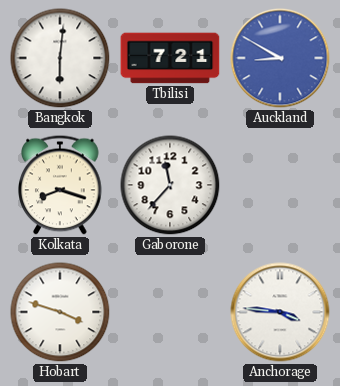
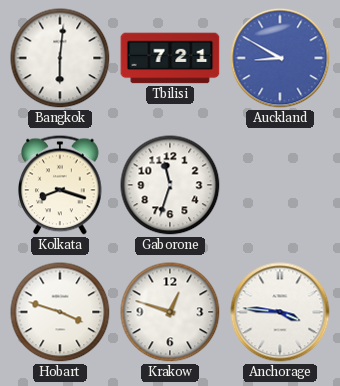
Gaborone: 11:37 -> 11:33 (170, 185)
Krakow: none -> 12:48 (170, 312)
